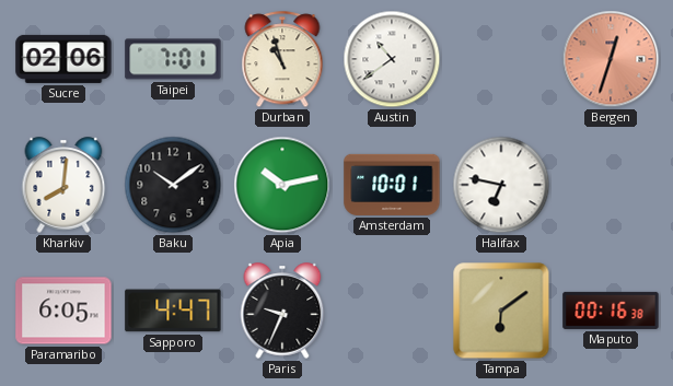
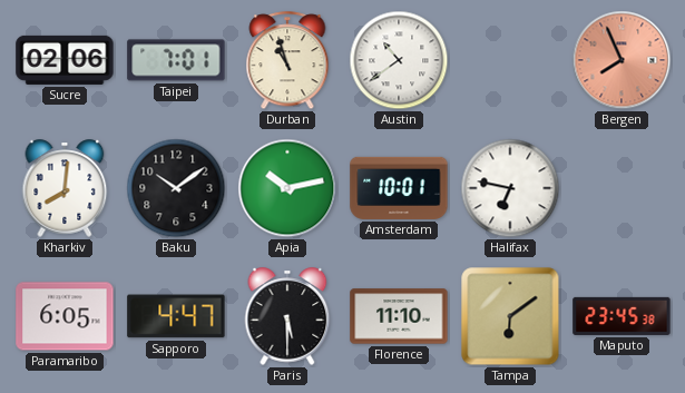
Bergen: 12:33 -> 7:56 (622, 60)
Paris: 9:34 -> 5:30 (287, 316)
Florence: none -> 11:10 (399, 316)
Maputo: 00:16 -> 23:45 (622, 316)
